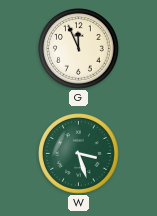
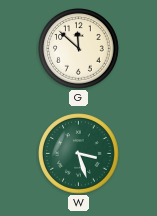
G: 11:56 -> 11:52 (79, 49)
